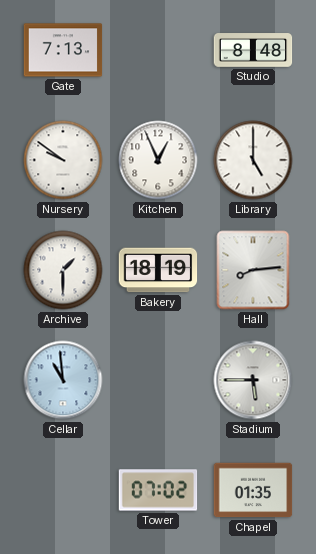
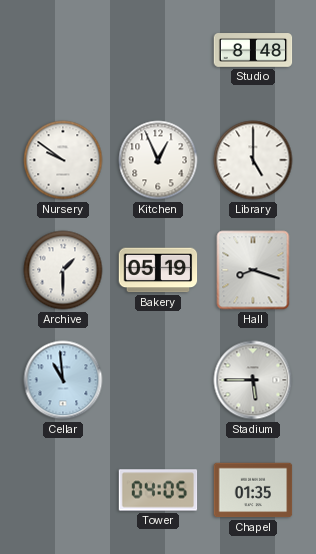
Gate: 7:13 -> none (63, 50)
Bakery: 18:19 -> 05:19 (158, 270)
Hall: 8:14 -> 8:18 (253, 270)
Tower: 07:02 -> 04:05 (158, 490)
